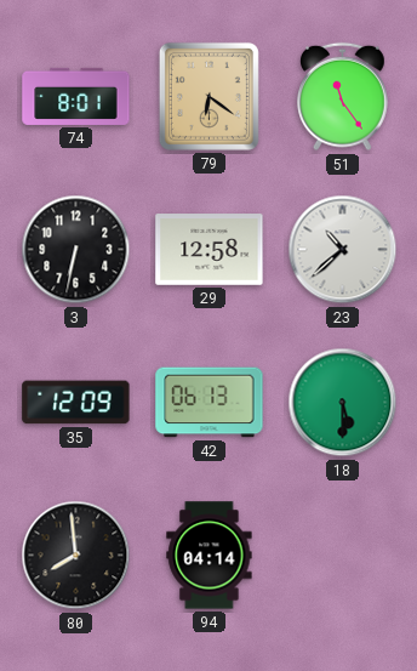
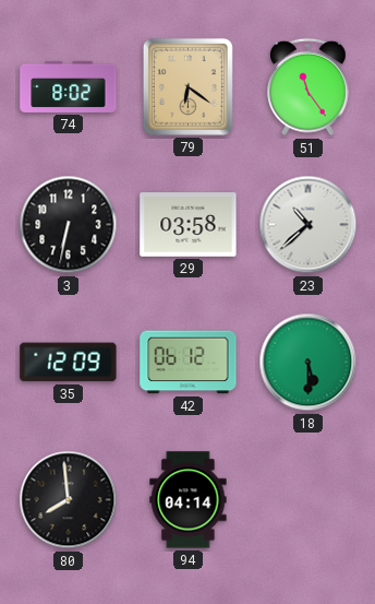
74: 8:01 -> 8:02 (69, 86)
29: 12:58 -> 03:58 (189, 225)
42: 06:13 -> 06:12 (189, 363)
